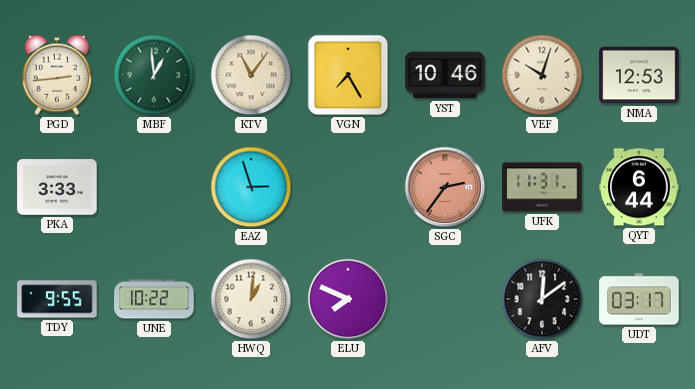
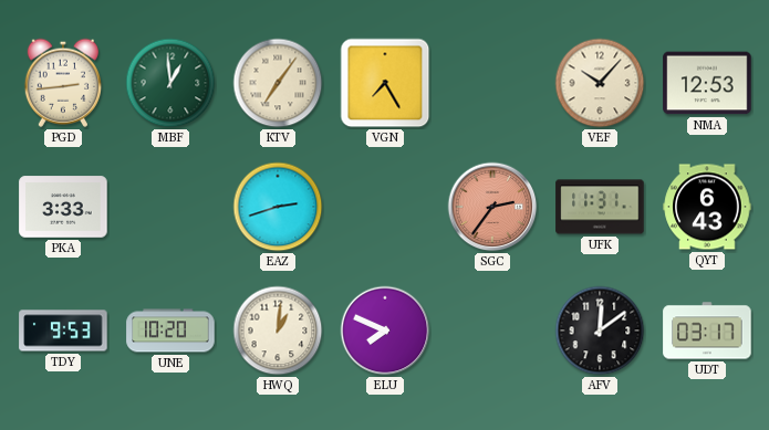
KTV: 11:06 -> 7:06 (278, 83)
YST: 10:46 -> none (445, 75)
VEF: 10:03 -> 10:07 (600, 83)
EAZ: 2:57 -> 2:42 (278, 207)
QYT: 6:44 -> 6:43 (707, 207)
TDY: 9:55 -> 9:53 (63, 331)
UNE: 10:22 -> 10:20 (170, 331)
